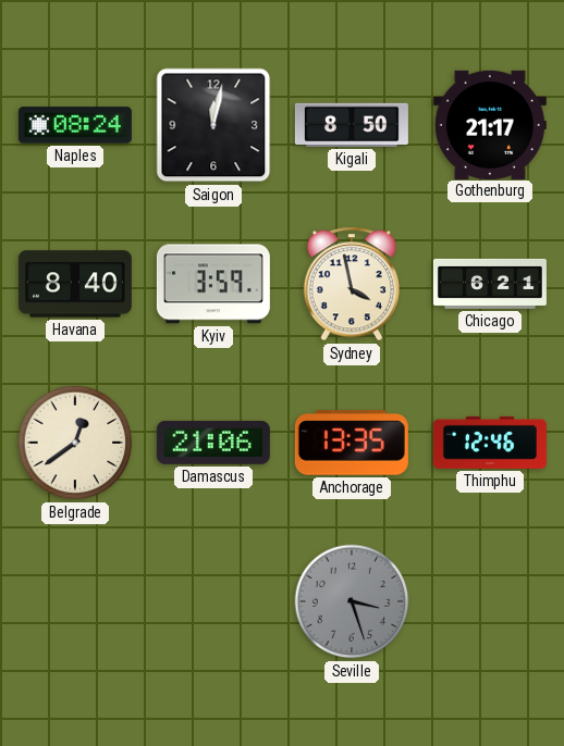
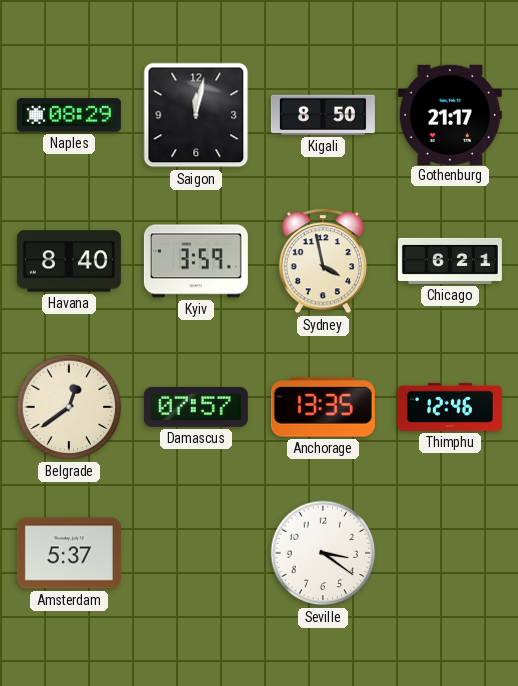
Naples: 08:24 -> 08:29 (69, 115)
Damascus: 21:06 -> 07:57 (196, 407)
Amsterdam: none -> 5:37 (69, 553)
Seville: 3:27 -> 3:21 (323, 553)
Seville dial: grey -> white (323, 553)
